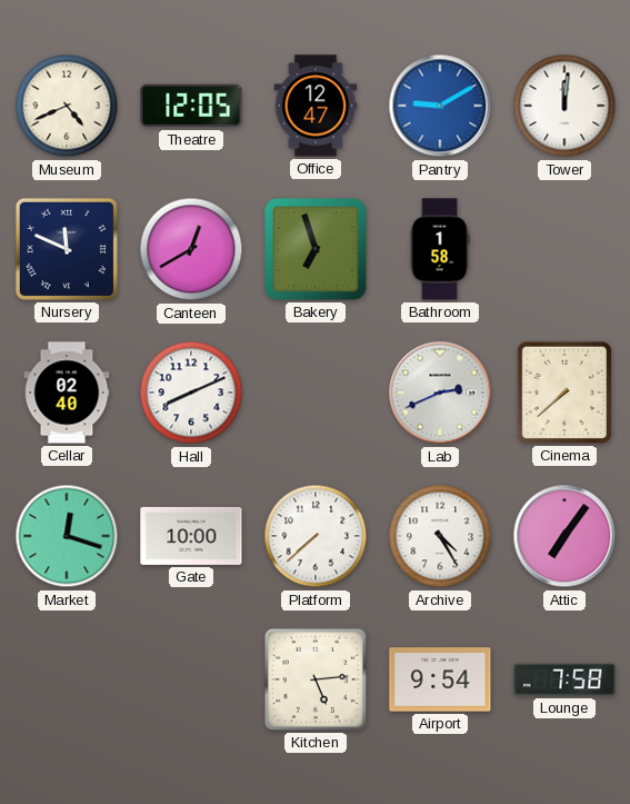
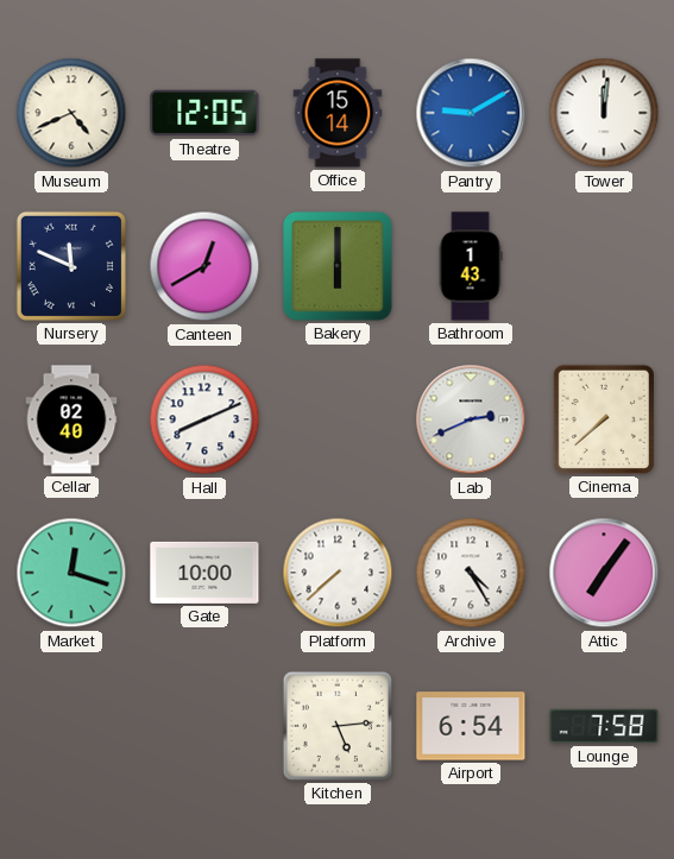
Office: 12:47 -> 15:14 (338, 113)
Bakery: 6:57 -> 6:00 (339, 267)
Bathroom: 1:58 -> 1:43 (471, 266)
Airport: 9:54 -> 6:54 (471, 726)
